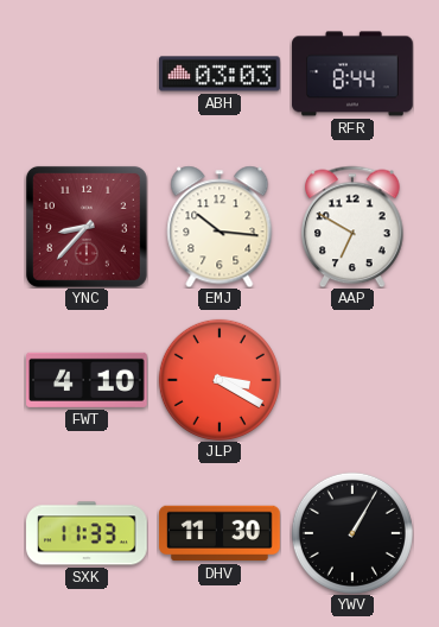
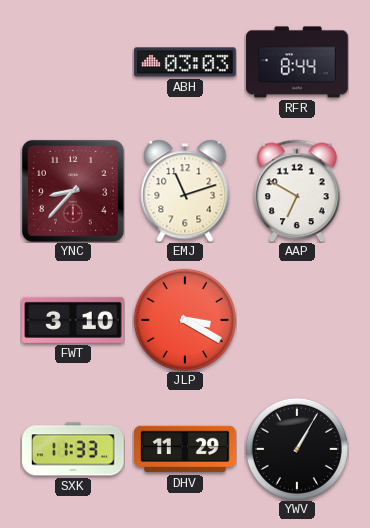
EMJ: 10:16 -> 11:12 (185, 191)
FWT: 4:10 -> 3:10 (73, 320)
DHV: 11:30 -> 11:29 (185, 449)
